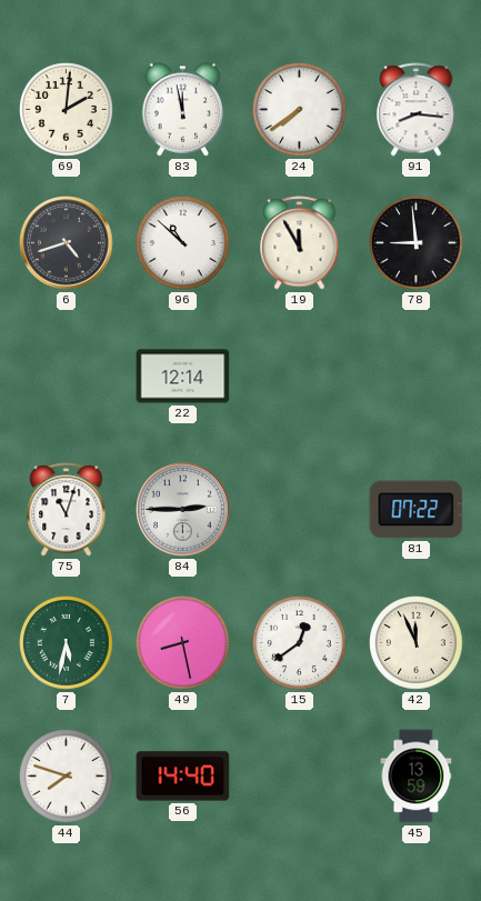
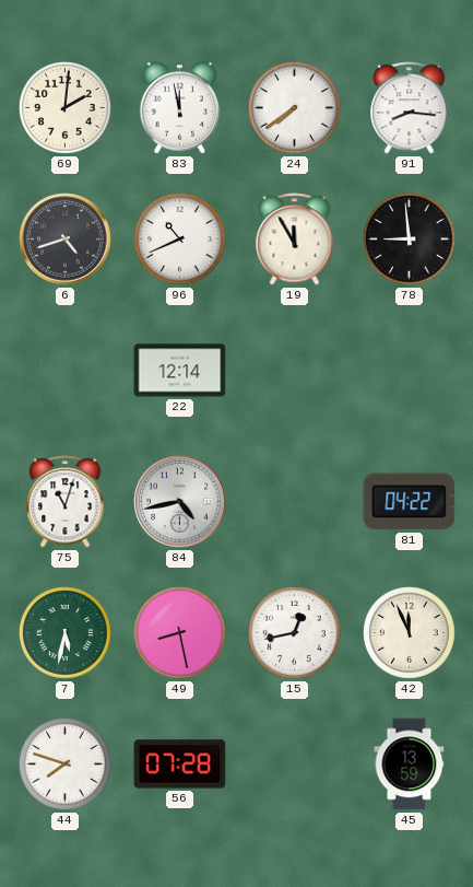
96: 10:52 -> 10:41 (180, 240)
84: 2:45 -> 4:43 (180, 502)
81: 07:22 -> 04:22 (410, 502)
15: 12:39 -> 12:43 (295, 633)
56: 14:40 -> 07:28 (180, 765)
